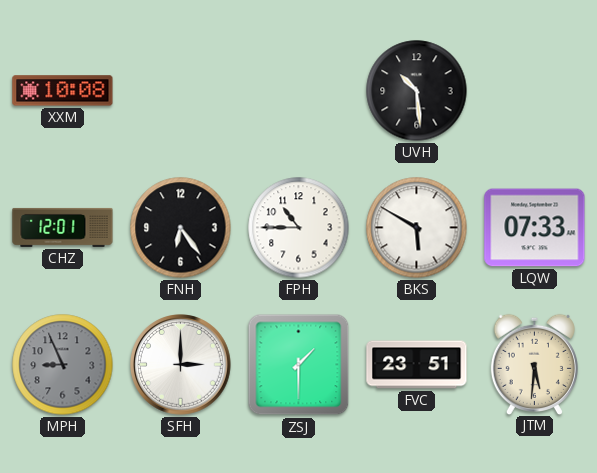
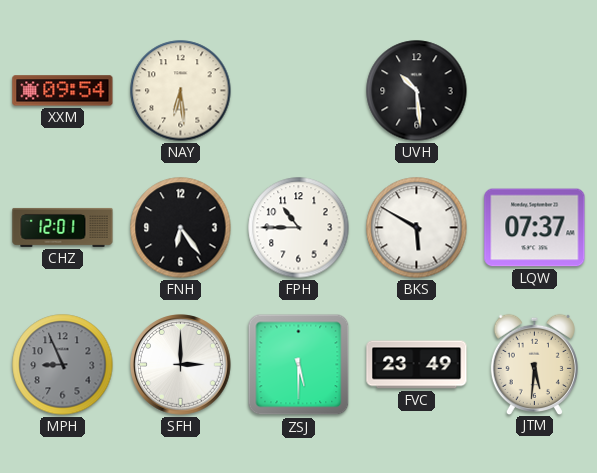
XXM: 10:08 -> 09:54 (63, 91)
NAY: none -> 6:29 (181, 91)
LQW: 07:33 -> 07:37 (535, 228)
ZSJ: 1:30 -> 5:30 (299, 365)
FVC: 23:51 -> 23:49 (417, 365)
